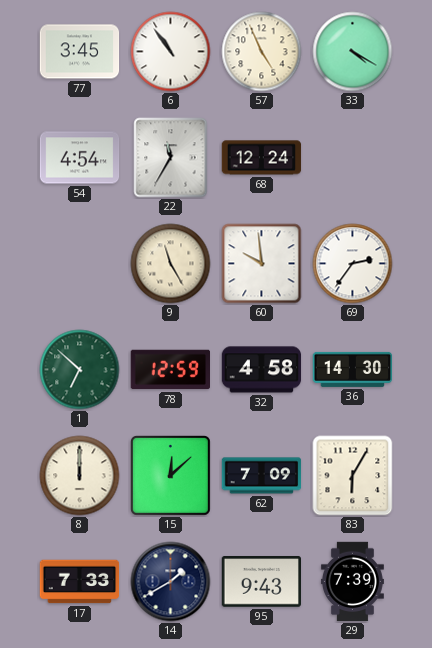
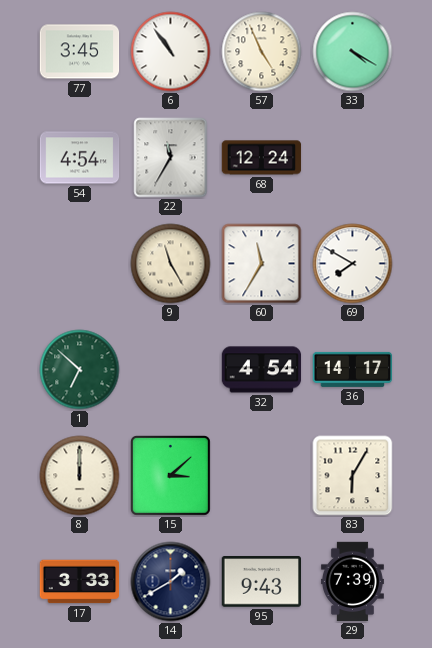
60: 9:59 -> 11:35 (262, 264)
69: 2:36 -> 7:50 (353, 264)
78: 12:59 -> none (170, 370)
32: 4:58 -> 4:54 (262, 370)
36: 14:30 -> 14:17 (353, 369)
15: 12:08 -> 3:08 (171, 476)
62: 7:09 -> none (262, 476)
17: 7:33 -> 3:33 (80, 582)
